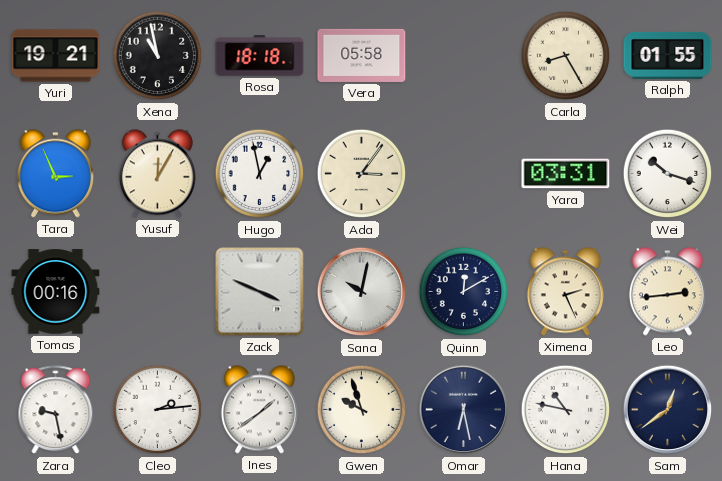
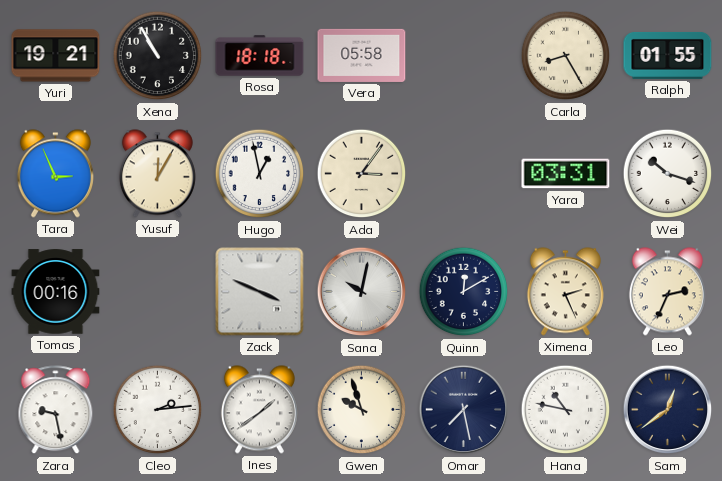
Xena: 10:58 -> 10:55 (158, 56)
Leo: 2:44 -> 2:34 (667, 292)
Omar: 6:28 -> 7:28 (464, 410)
